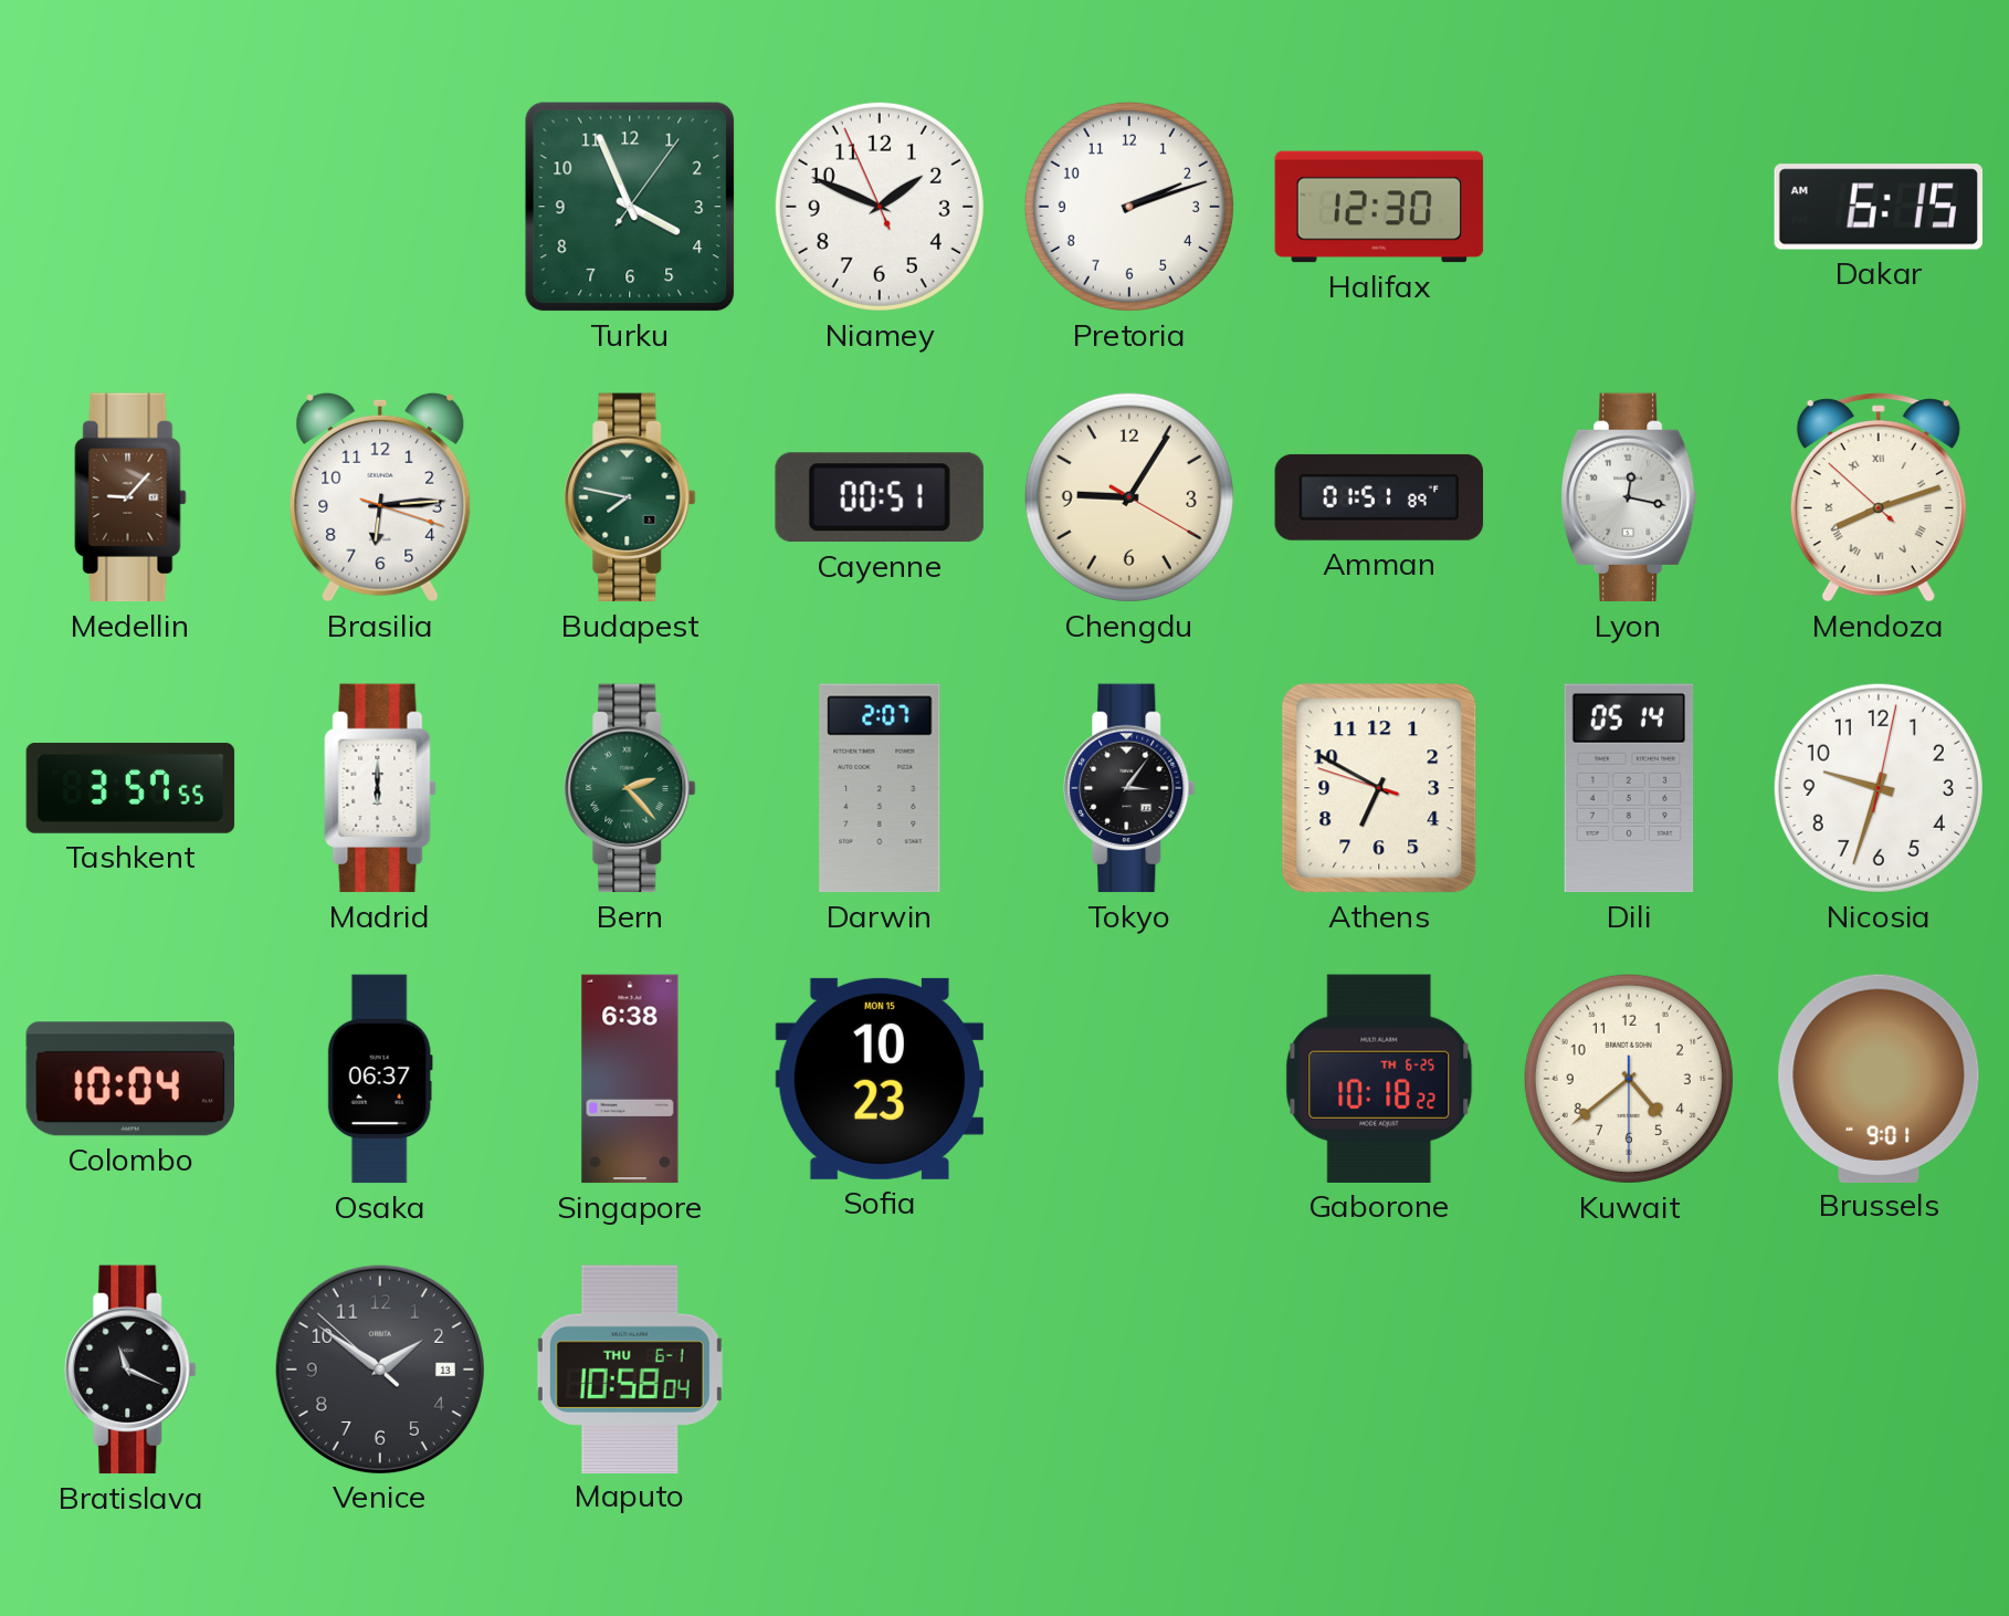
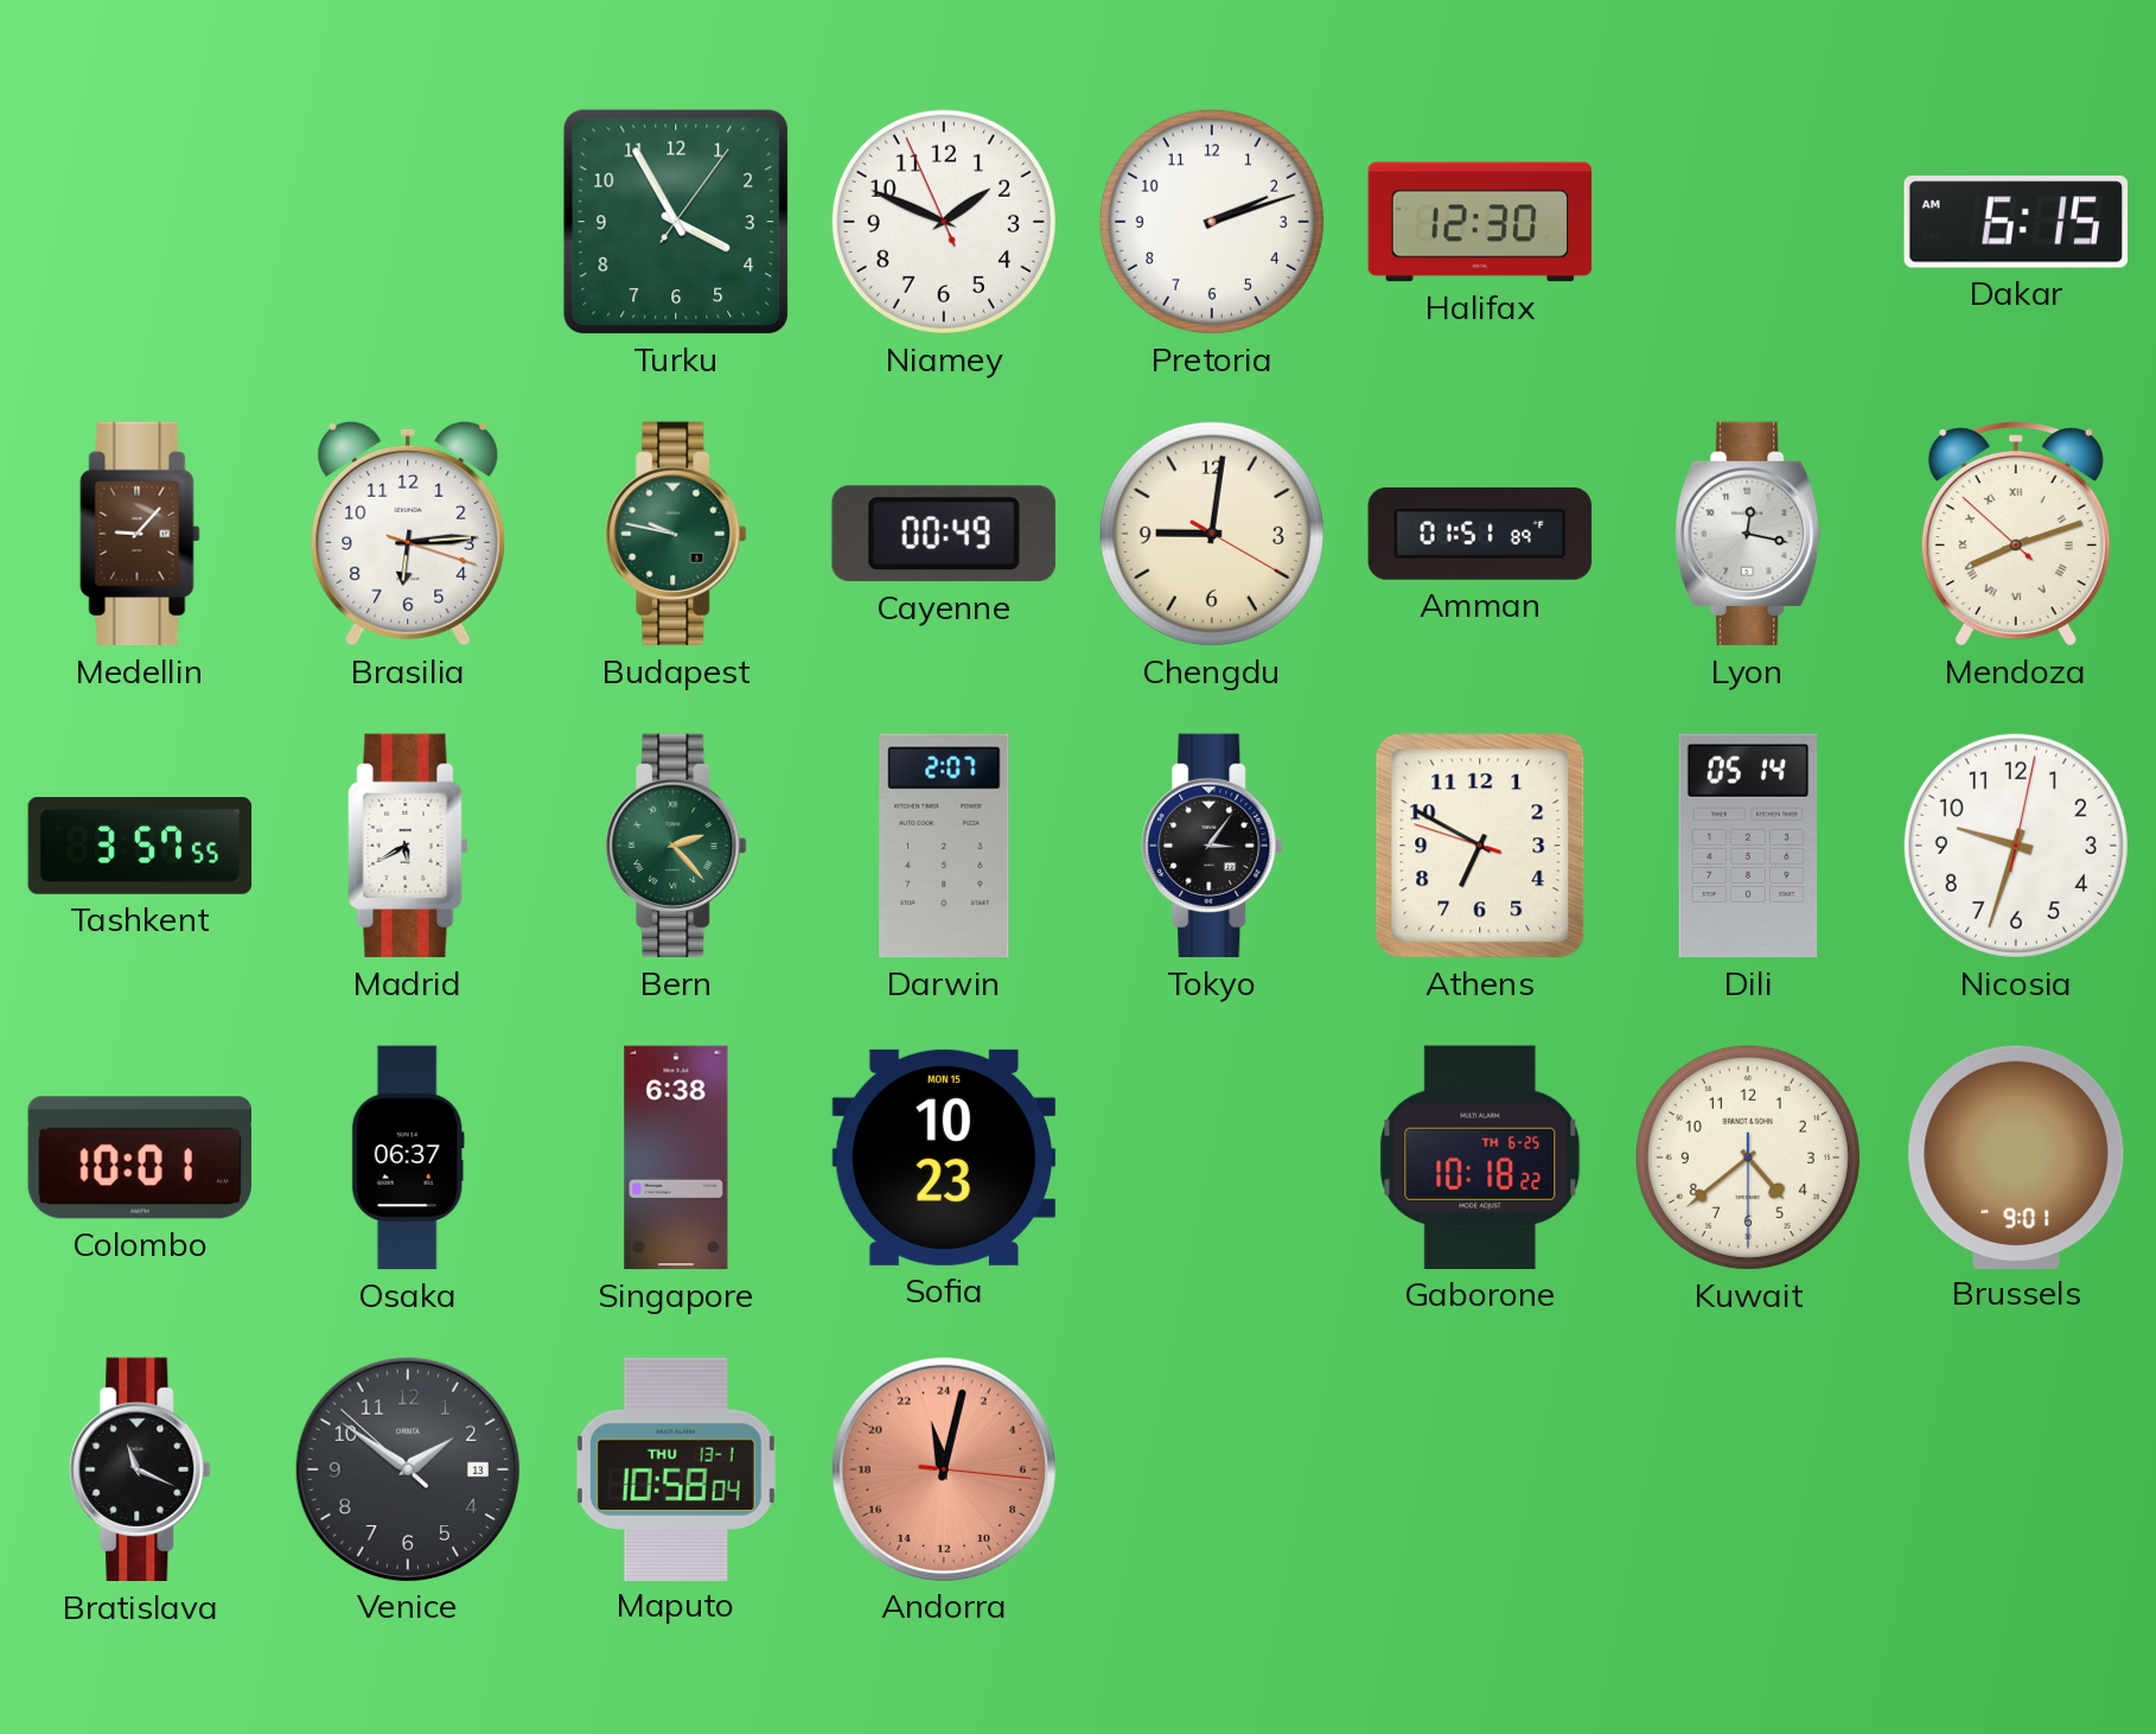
Turku: 3:56 -> 3:55 (676, 222)
Budapest: 7:47 -> 9:47 (676, 534)
Cayenne: 00:51 -> 00:49 (944, 534)
Chengdu: 9:05 -> 9:01 (1212, 534)
Madrid: 6:00 -> 5:40 (408, 846)
Colombo: 10:04 -> 10:01 (139, 1158)
Maputo date: THU 6-1 -> THU 13-1 (676, 1468)
Andorra: none -> 23:02 (943, 1468)
